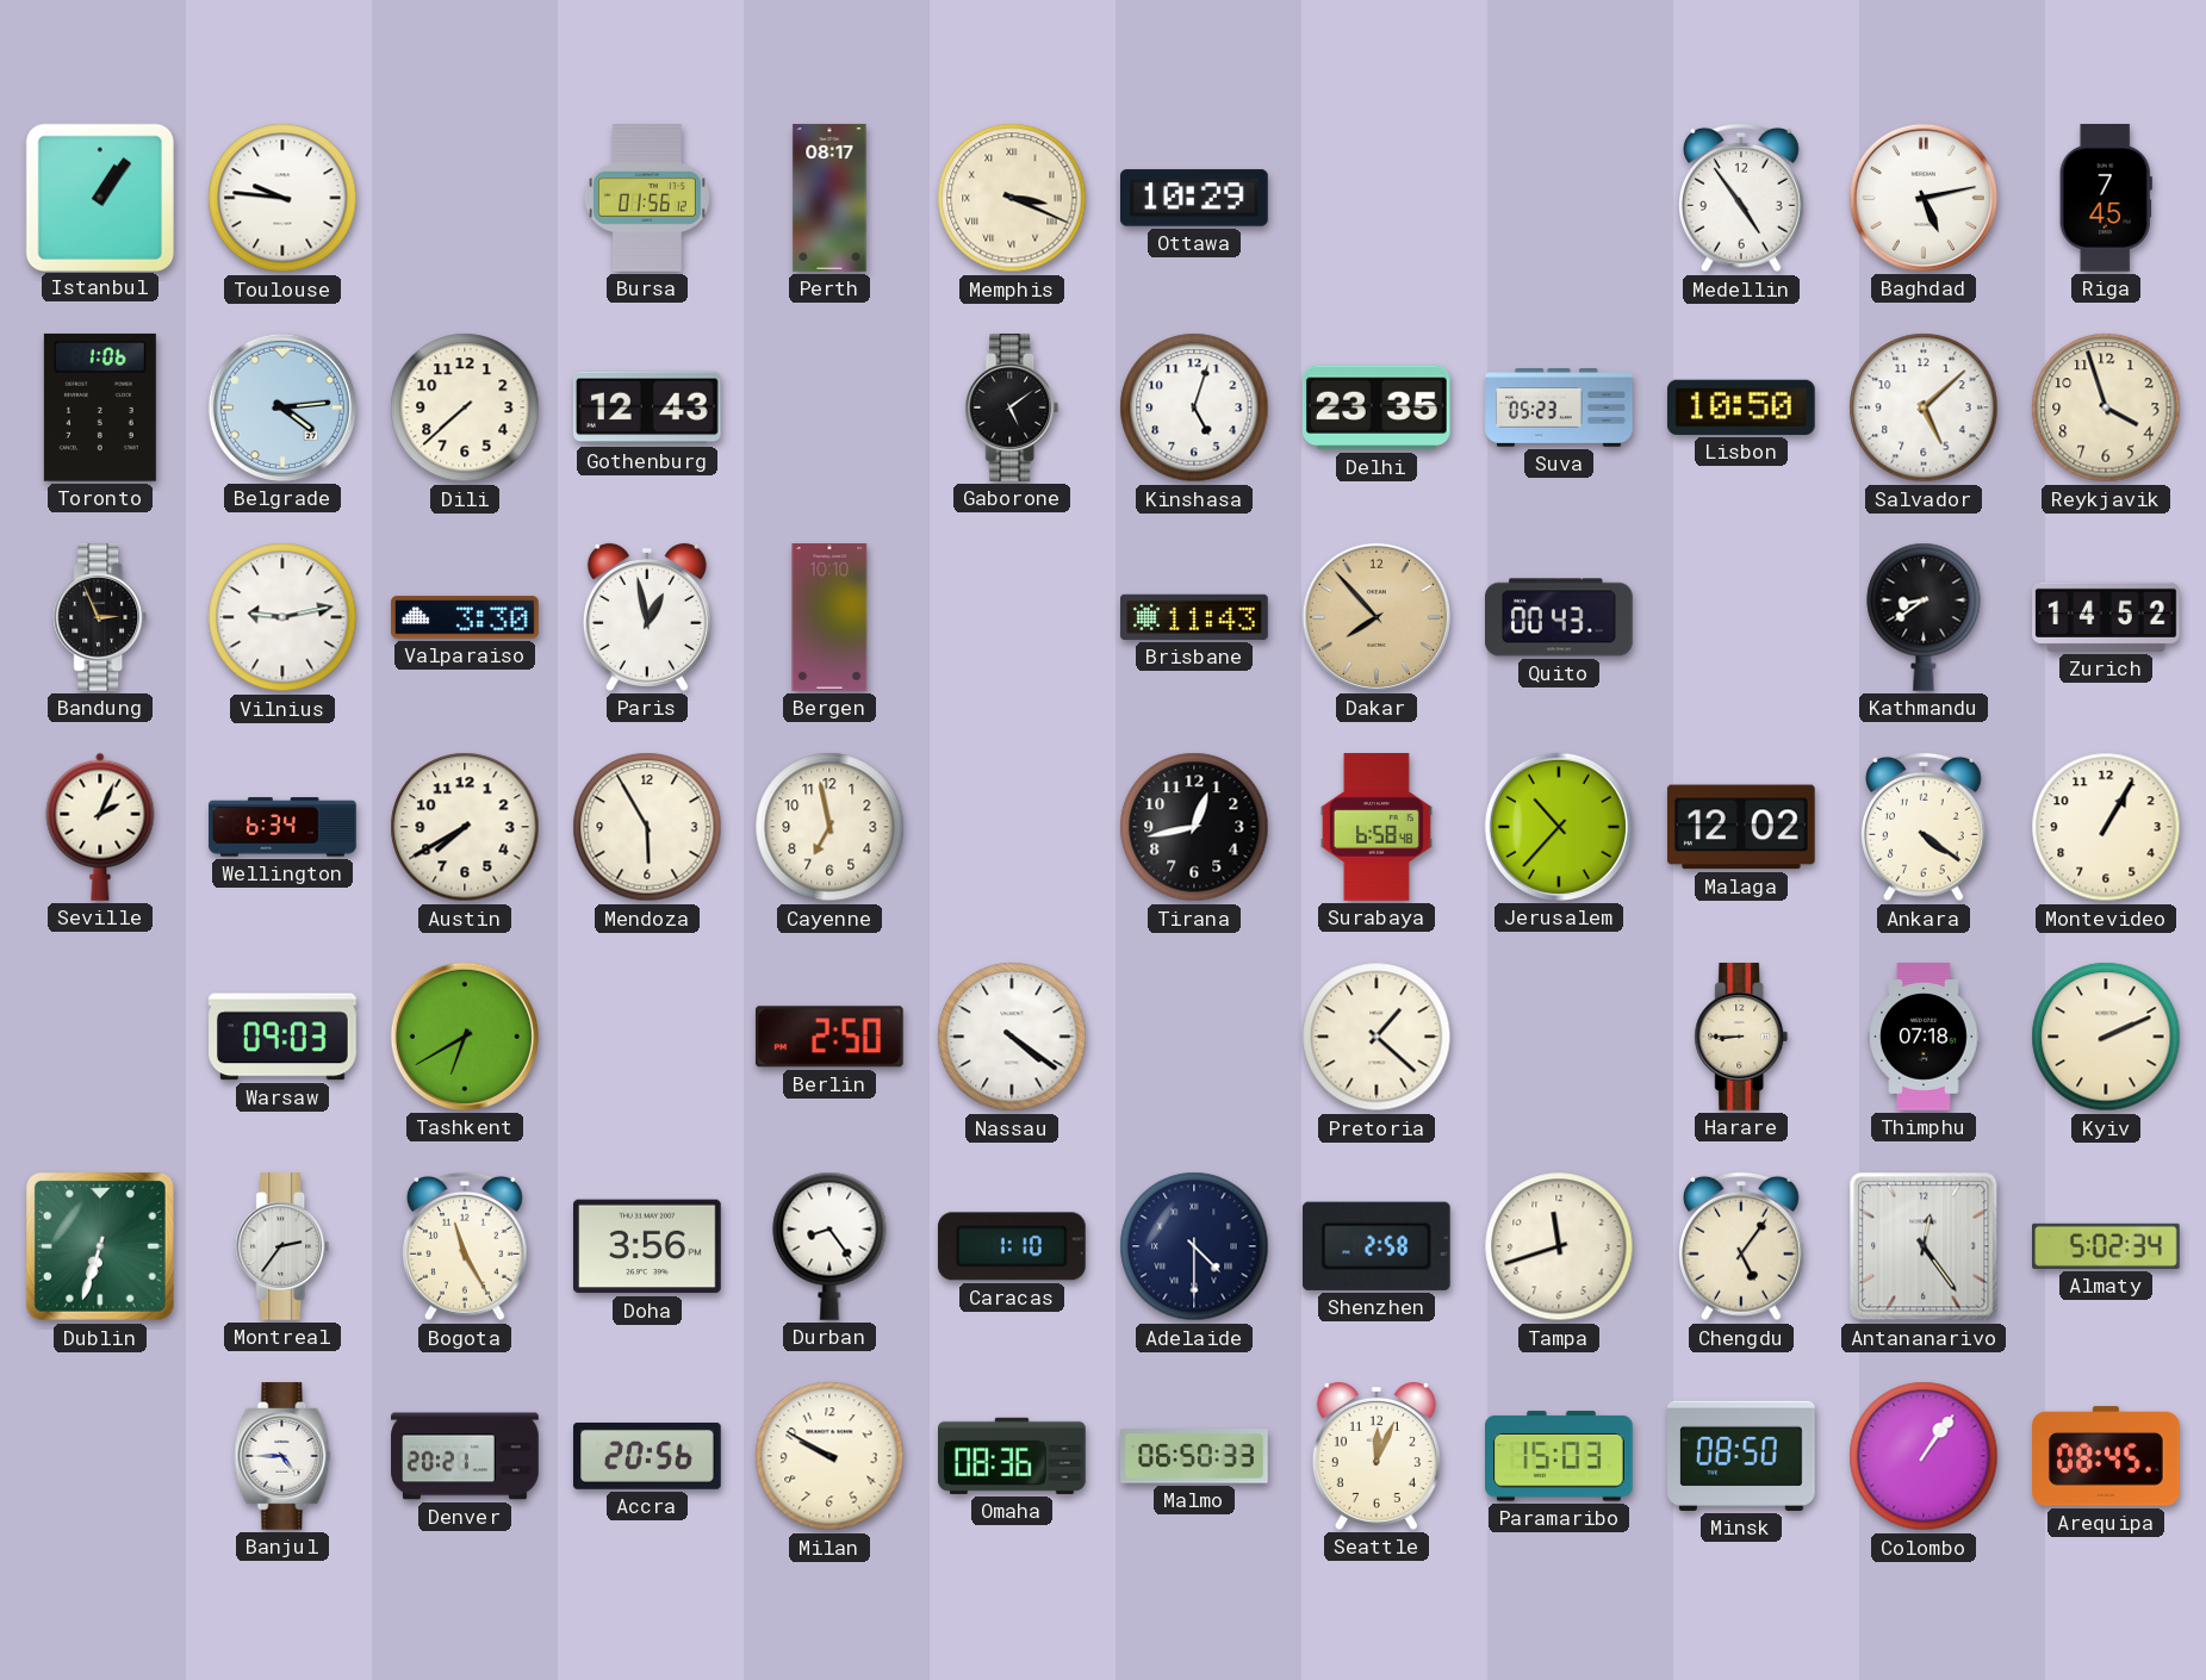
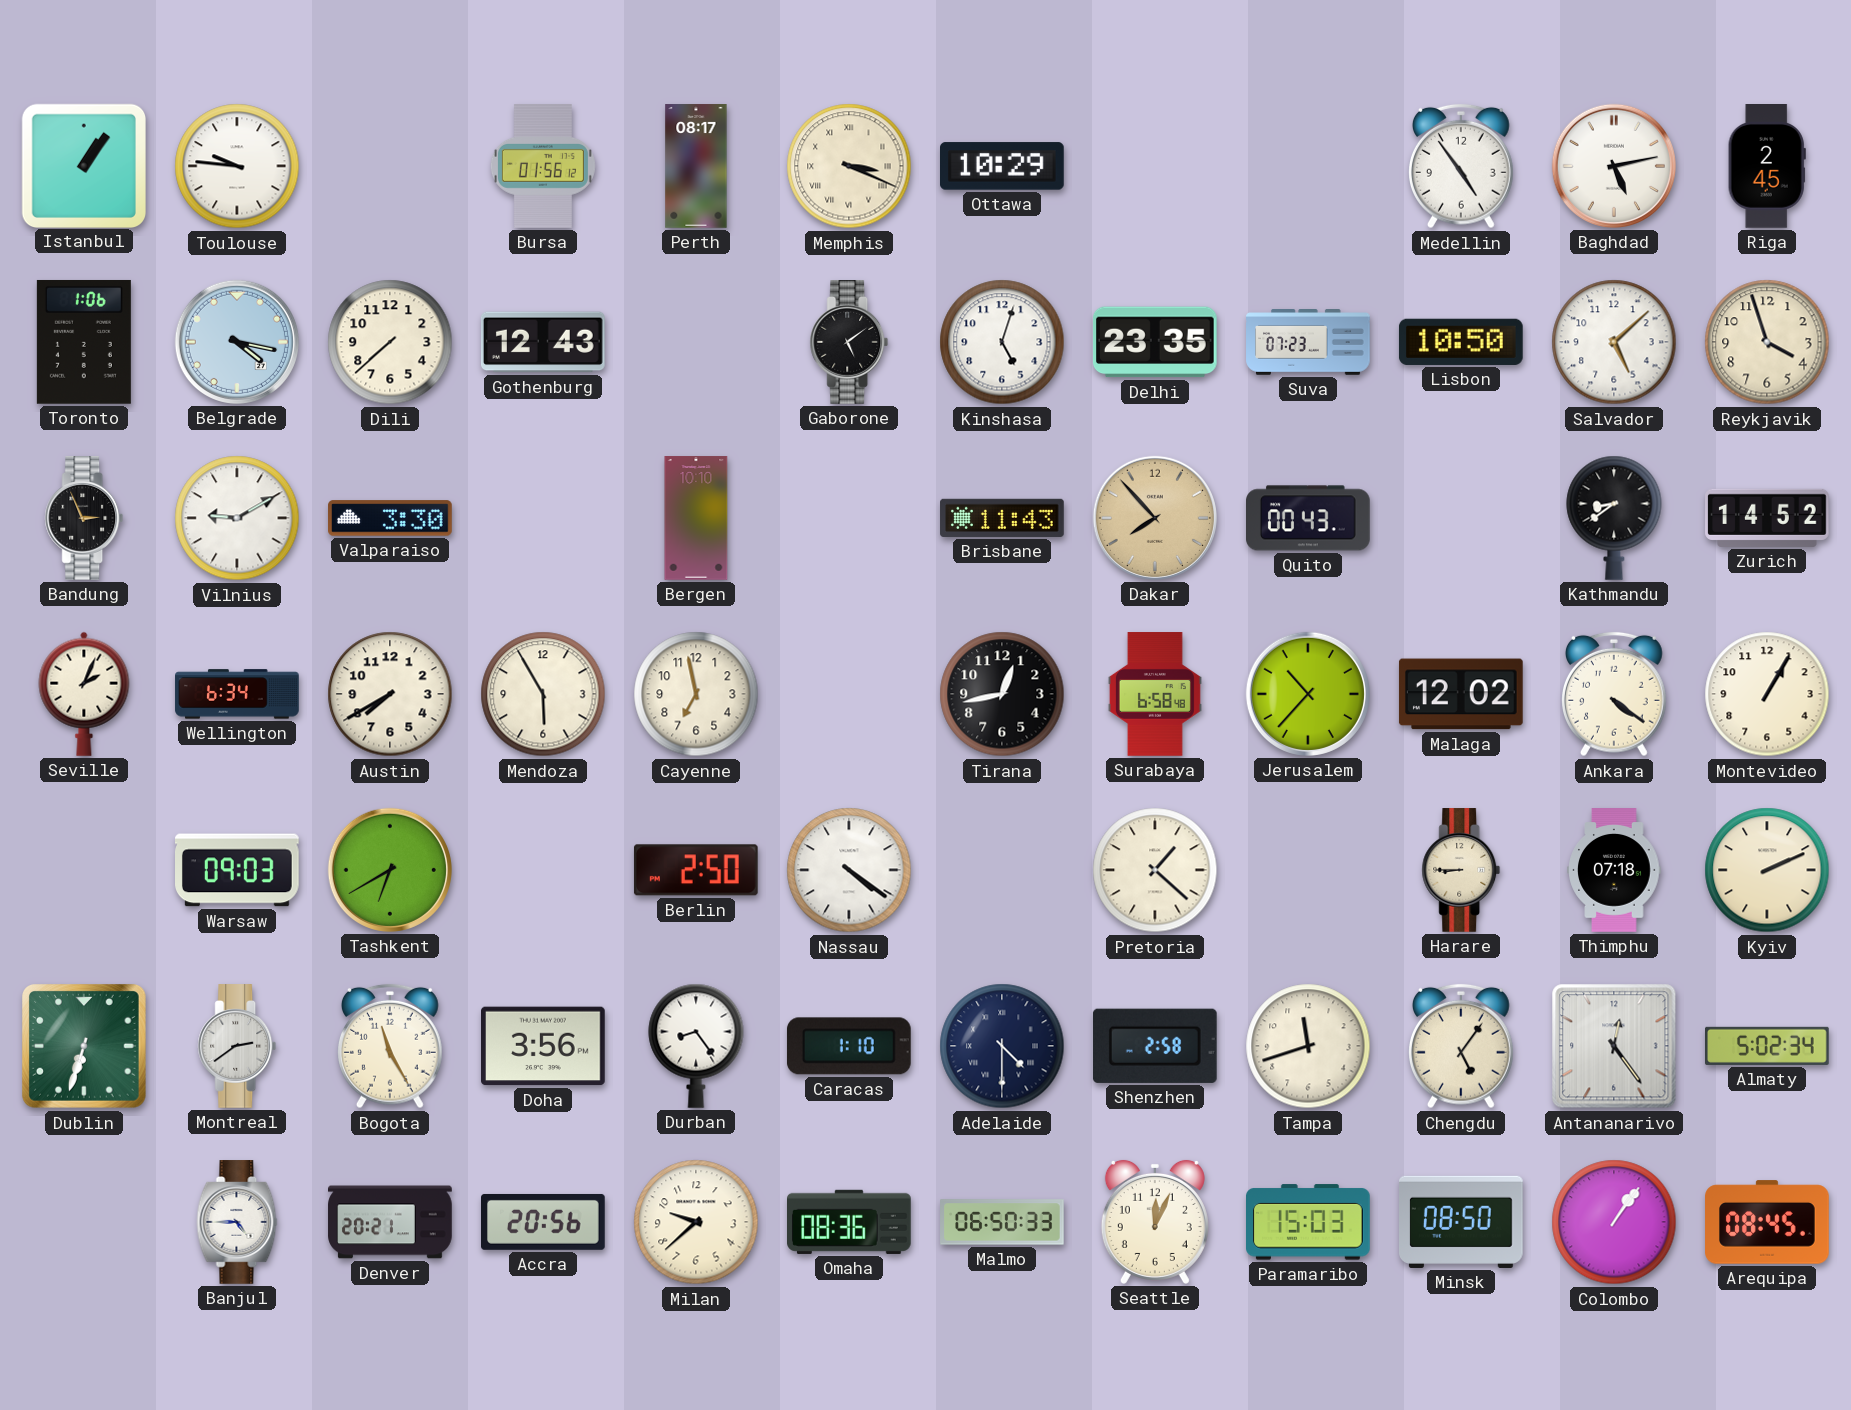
Riga: 7:45 -> 2:45 (1767, 167)
Belgrade: 4:14 -> 4:17 (237, 342)
Suva: 05:23 -> 07:23 (1308, 342)
Vilnius: 9:13 -> 9:10 (237, 518)
Paris: 12:58 -> none (647, 617)
Montreal: 2:36 -> 2:39 (237, 1046)
Milan: 9:50 -> 9:38 (696, 1222)
